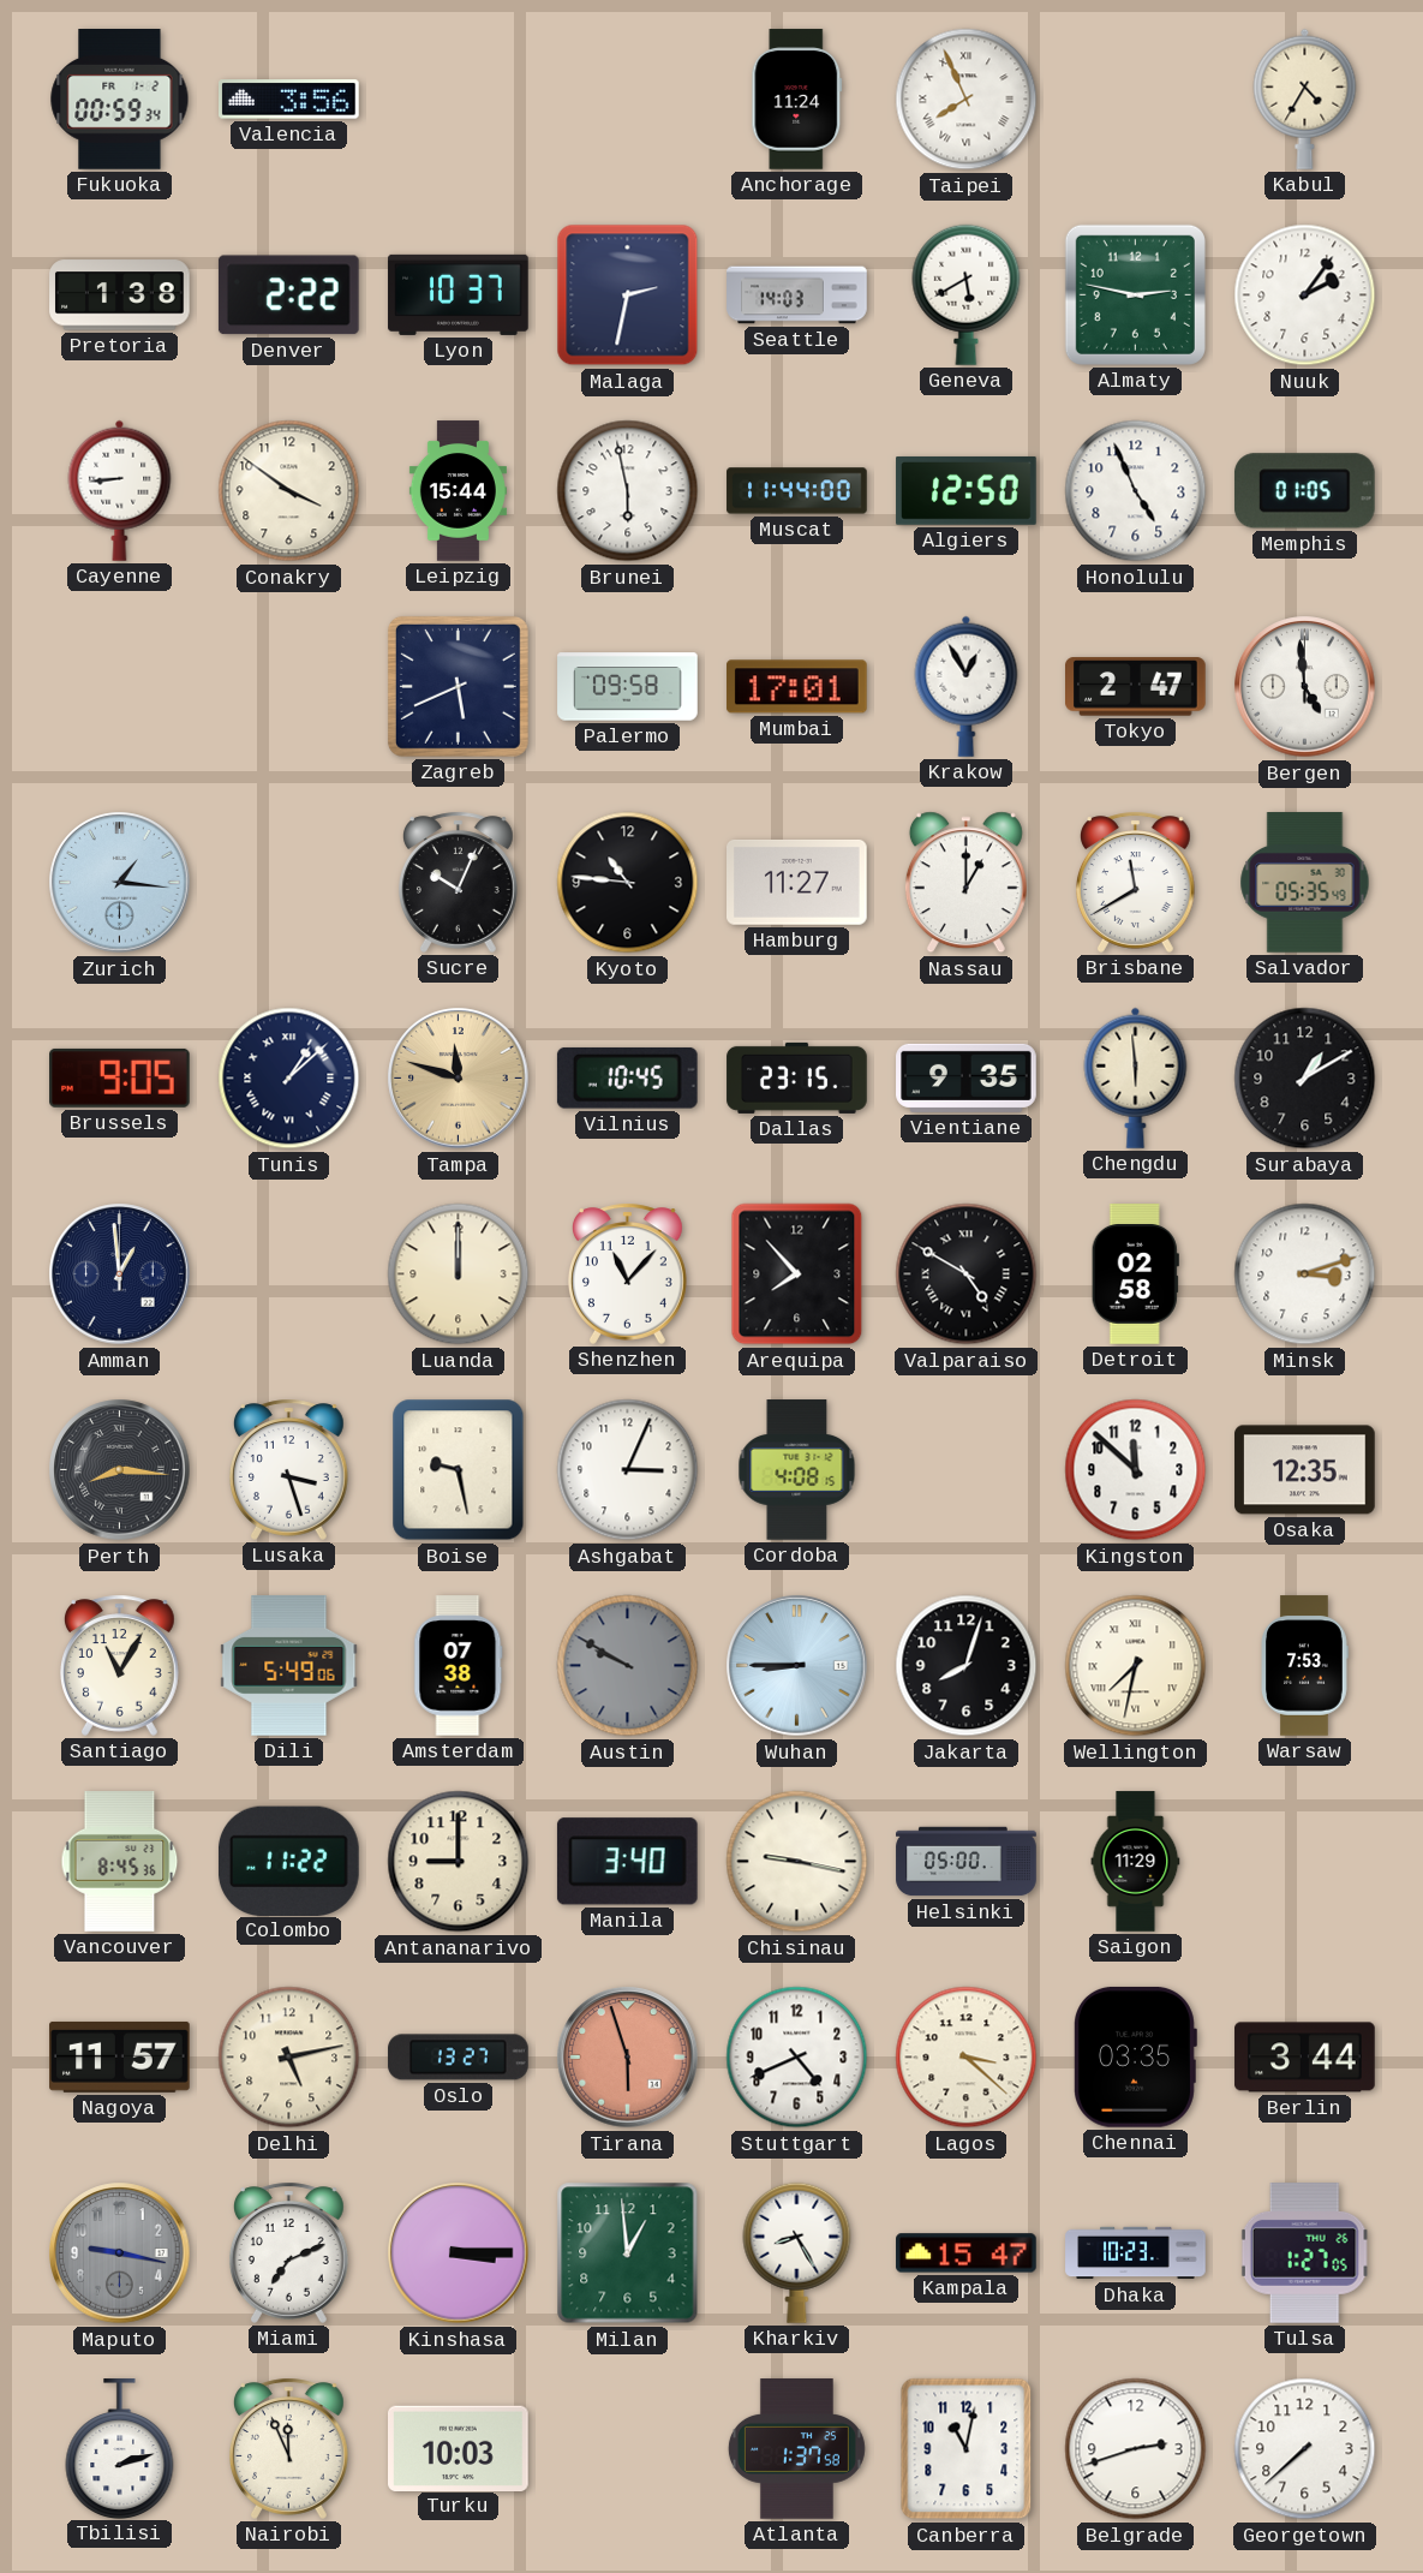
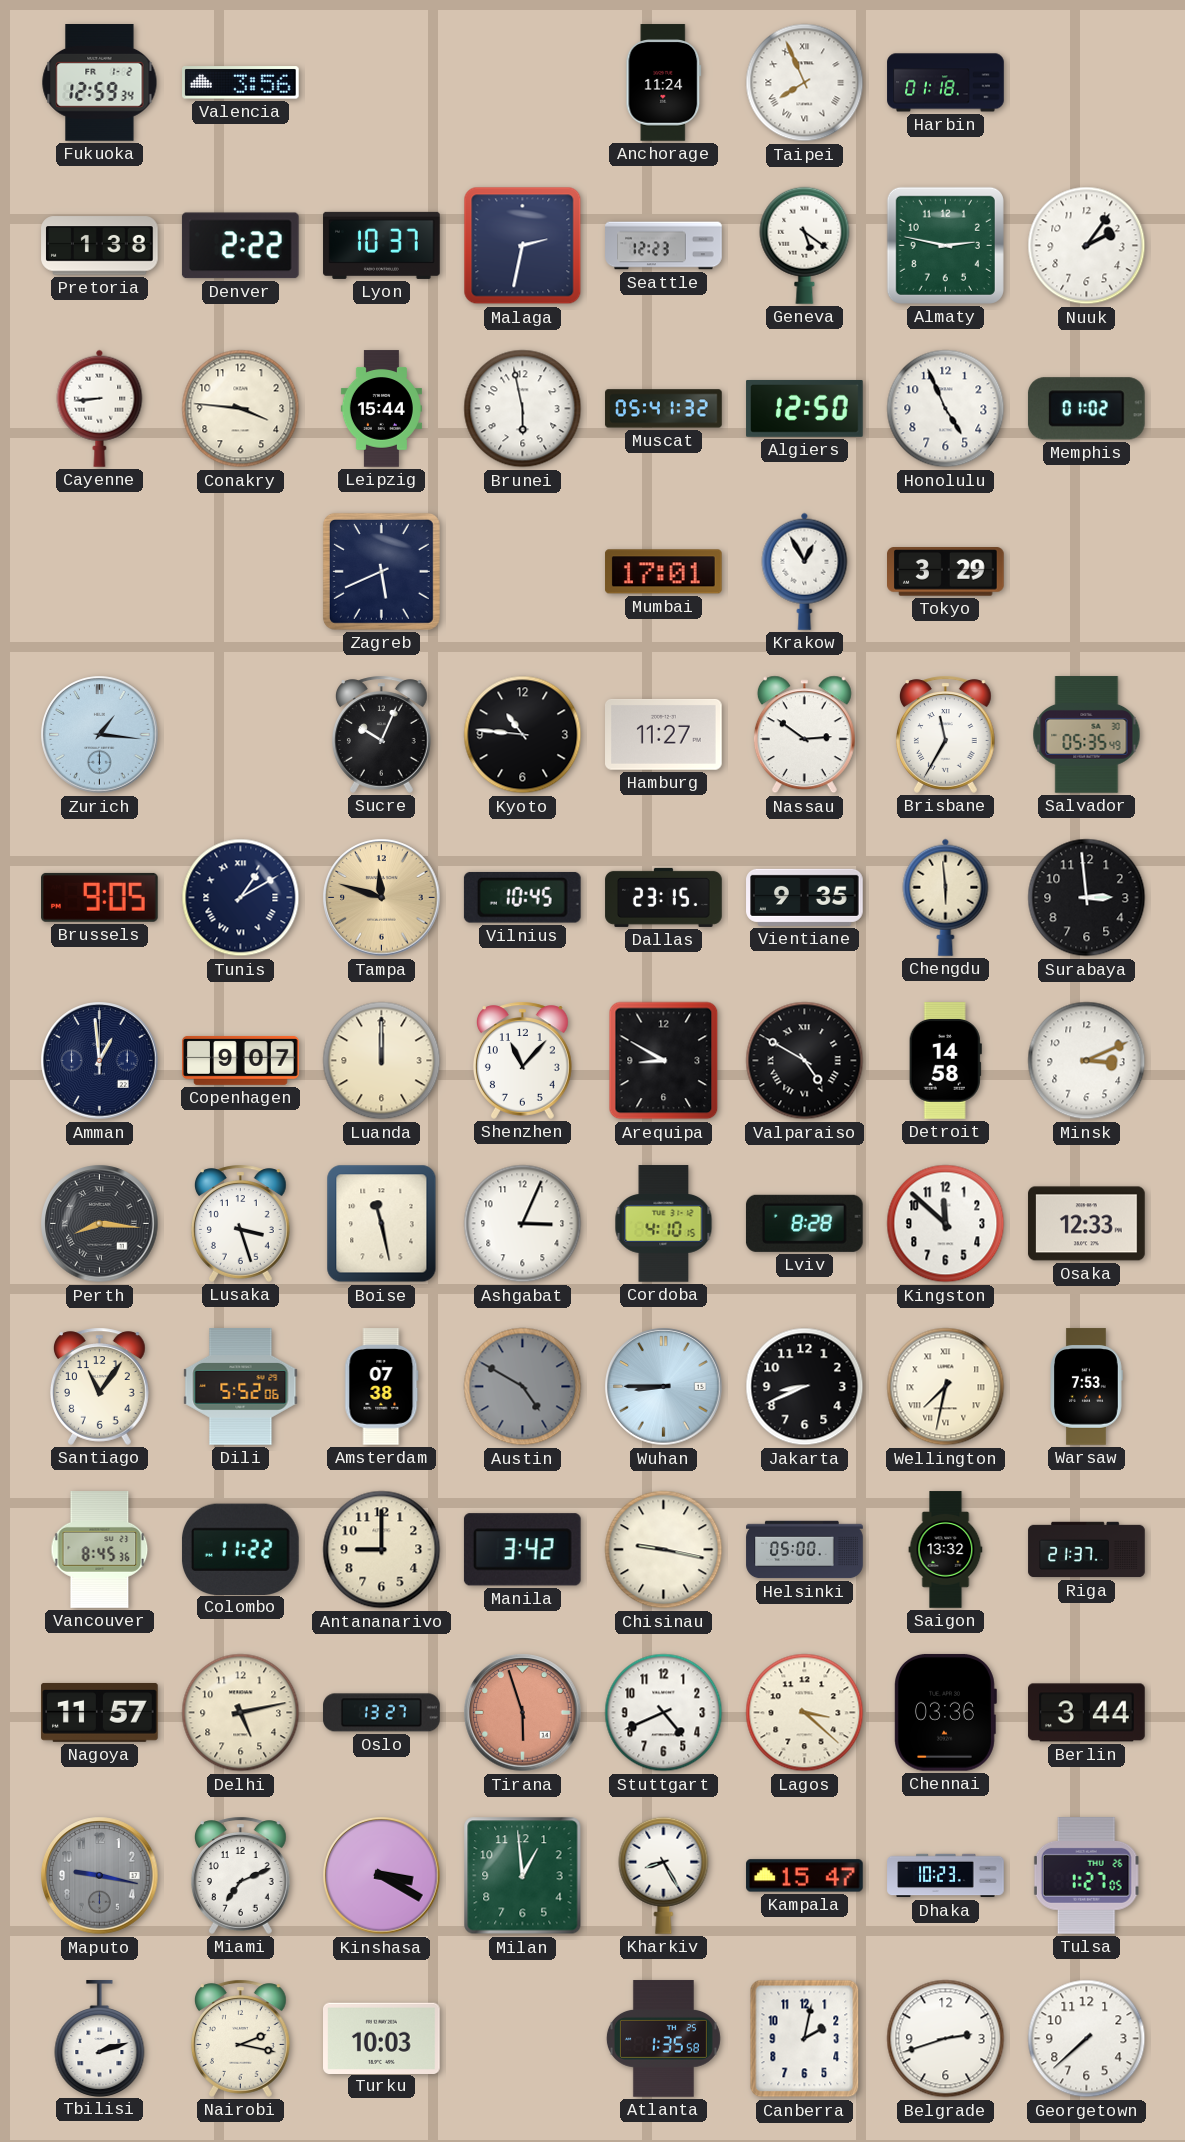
Fukuoka: 00:59 -> 12:59 (100, 83)
Harbin: none -> 01:18 (946, 83)
Kabul: 4:35 -> none (1305, 98)
Seattle: 14:03 -> 12:23 (664, 246)
Geneva: 5:40 -> 5:21 (805, 245)
Conakry: 3:51 -> 3:46 (241, 409)
Muscat: 11:44 -> 05:41 (664, 409)
Memphis: 01:05 -> 01:02 (1086, 409)
Palermo: 09:58 -> none (628, 687)
Tokyo: 2:47 -> 3:29 (946, 572)
Bergen: 4:59 -> none (1305, 687)
Nassau: 1:00 -> 2:51 (804, 735)
Brisbane: 11:40 -> 11:35 (945, 734)
Tunis: 1:08 -> 1:10 (241, 898)
Surabaya: 1:10 -> 2:59 (1087, 898)
Copenhagen: none -> 9:07 (241, 1060)
Arequipa: 7:53 -> 8:50 (664, 1061)
Detroit: 02:58 -> 14:58 (945, 1061)
Minsk: 3:12 -> 3:11 (1087, 1061)
Boise: 9:28 -> 11:28 (382, 1224)
Cordoba: 4:08 -> 4:10 (664, 1224)
Lviv: none -> 8:28 (804, 1223)
Osaka: 12:35 -> 12:33 (1087, 1224)
Santiago: 11:05 -> 11:06 (99, 1386)
Dili: 5:49 -> 5:52 (241, 1387)
Austin: 9:50 -> 4:50 (523, 1387)
Jakarta: 8:03 -> 8:41 (805, 1387)
Manila: 3:40 -> 3:42 (522, 1550)
Saigon: 11:29 -> 13:32 (946, 1550)
Riga: none -> 21:37 (1087, 1550)
Chennai: 03:35 -> 03:36 (945, 1712)
Kinshasa: 3:15 -> 3:20 (382, 1876)
Nairobi: 11:56 -> 2:17 (240, 2038)
Atlanta: 1:37 -> 1:35 (663, 2039)
Canberra: 11:02 -> 2:02 (805, 2039)
